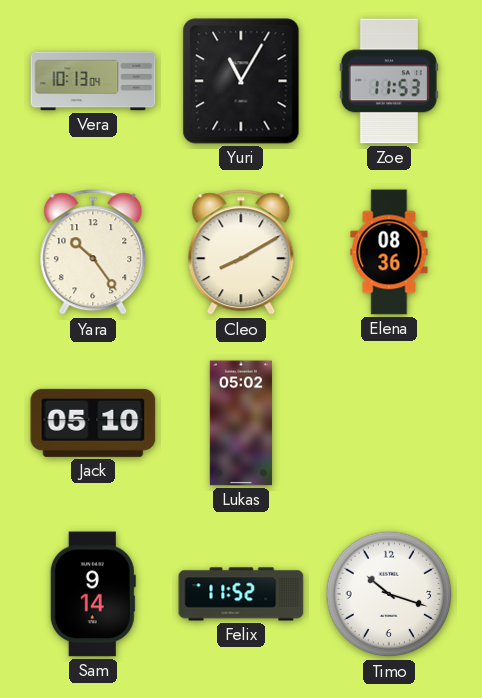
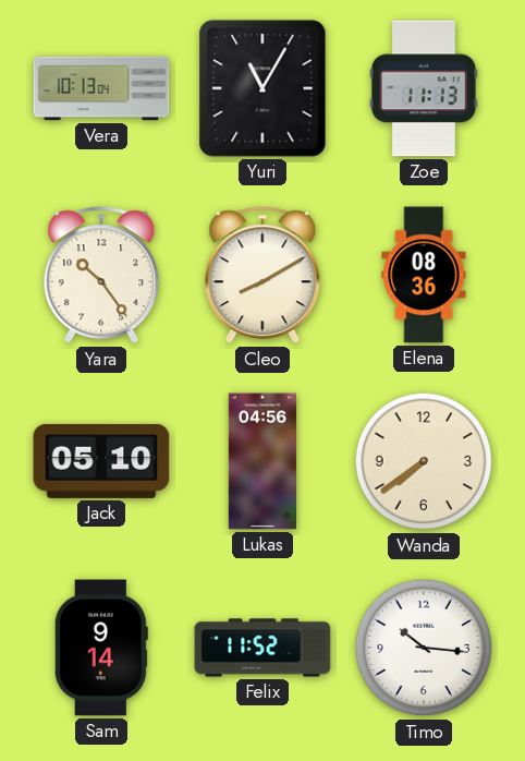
Zoe: 11:53 -> 11:13 (424, 88)
Lukas: 05:02 -> 04:56 (262, 461)
Wanda: none -> 7:39 (424, 461)
Timo: 10:18 -> 10:16 (424, 648)
